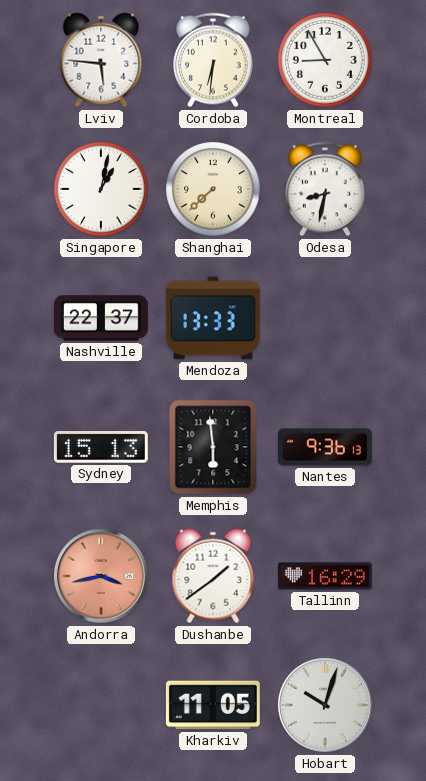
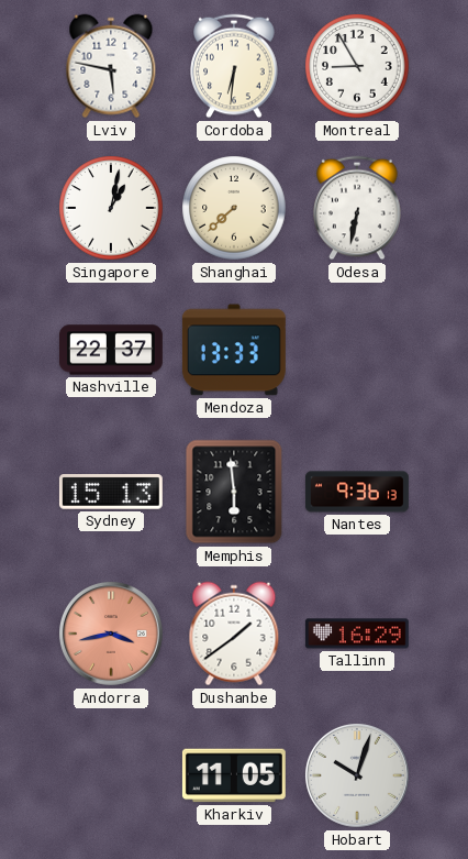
Lviv: 5:46 -> 5:47 (111, 66)
Odesa: 8:32 -> 6:32 (357, 208)
